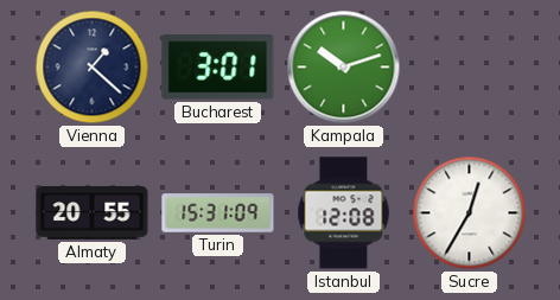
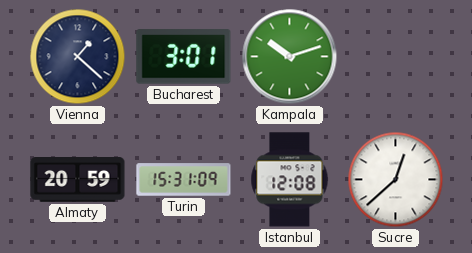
Almaty: 20:55 -> 20:59 (78, 180)
Sucre: 12:35 -> 12:38 (396, 180)
